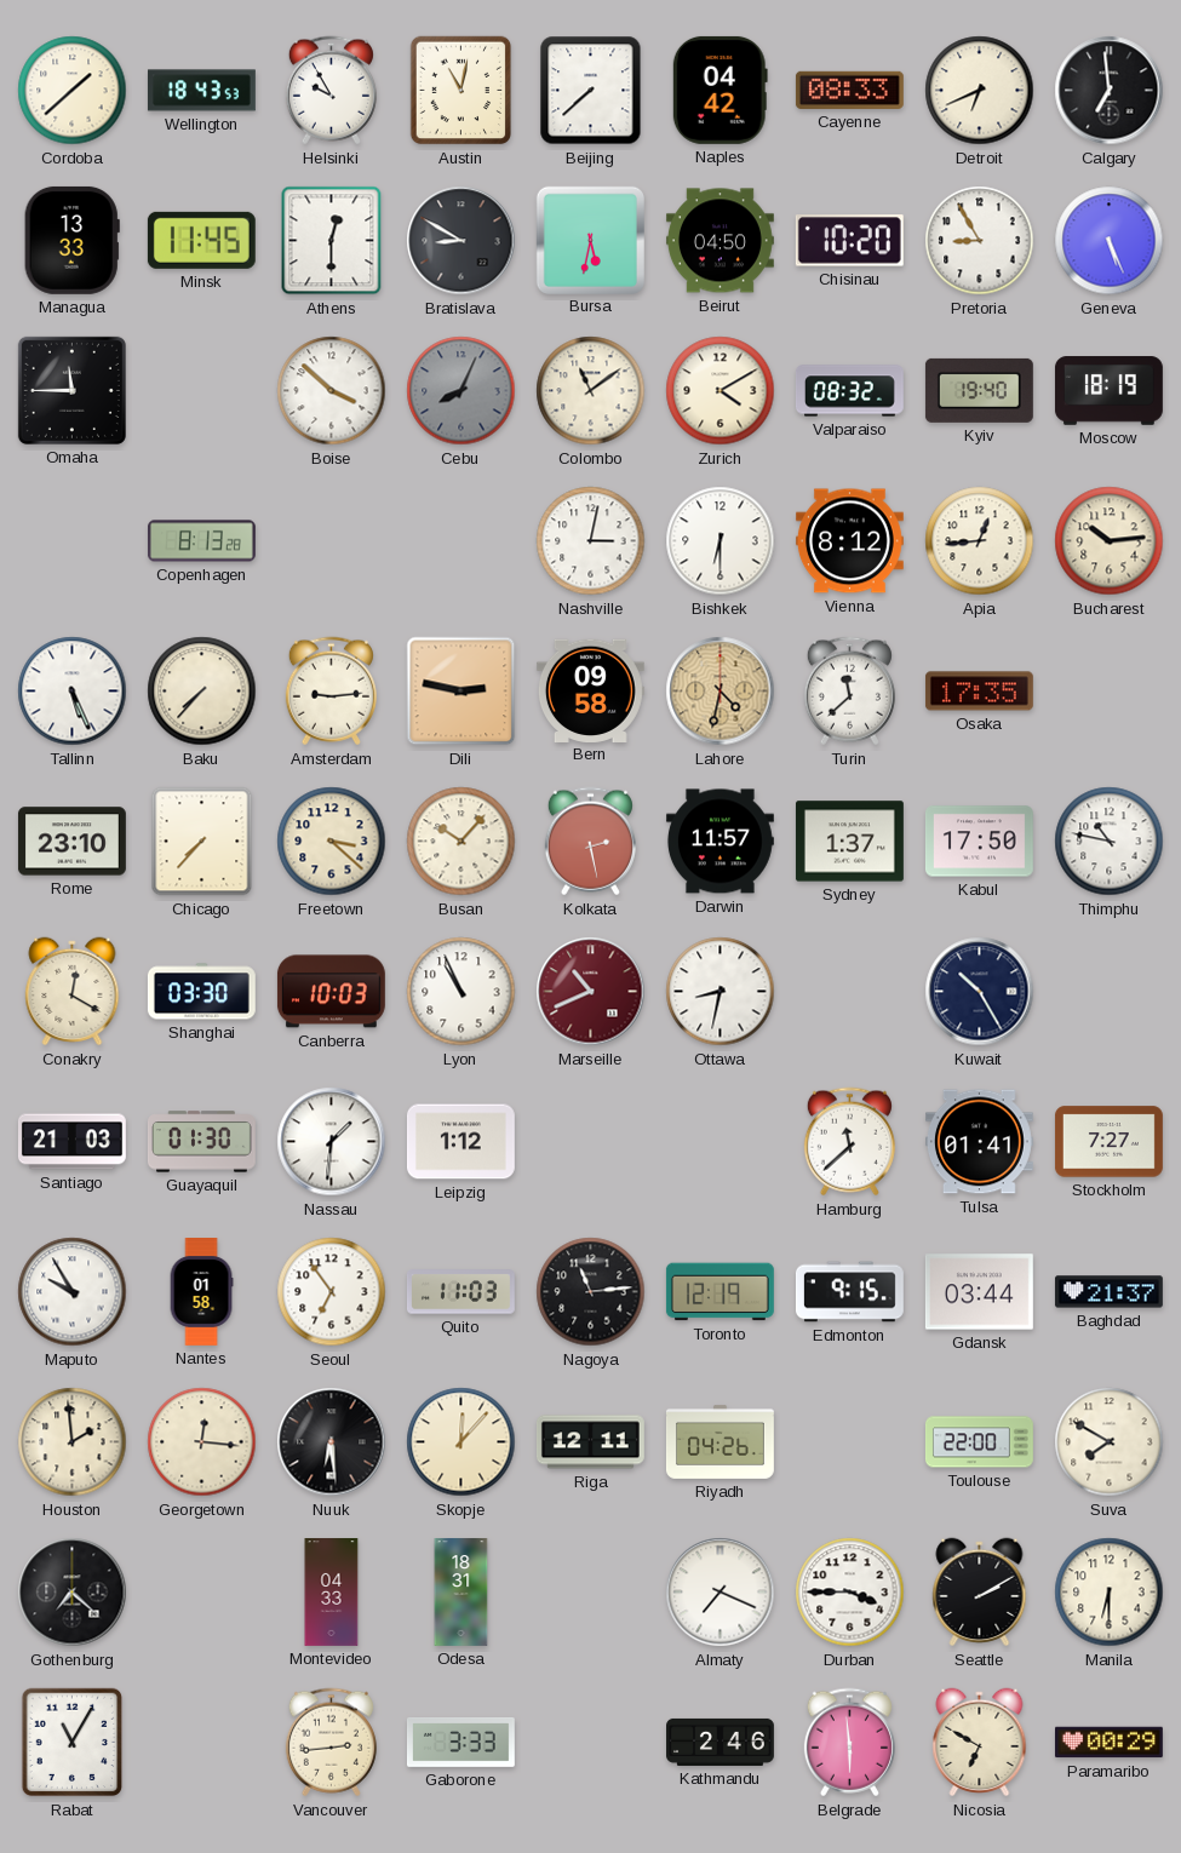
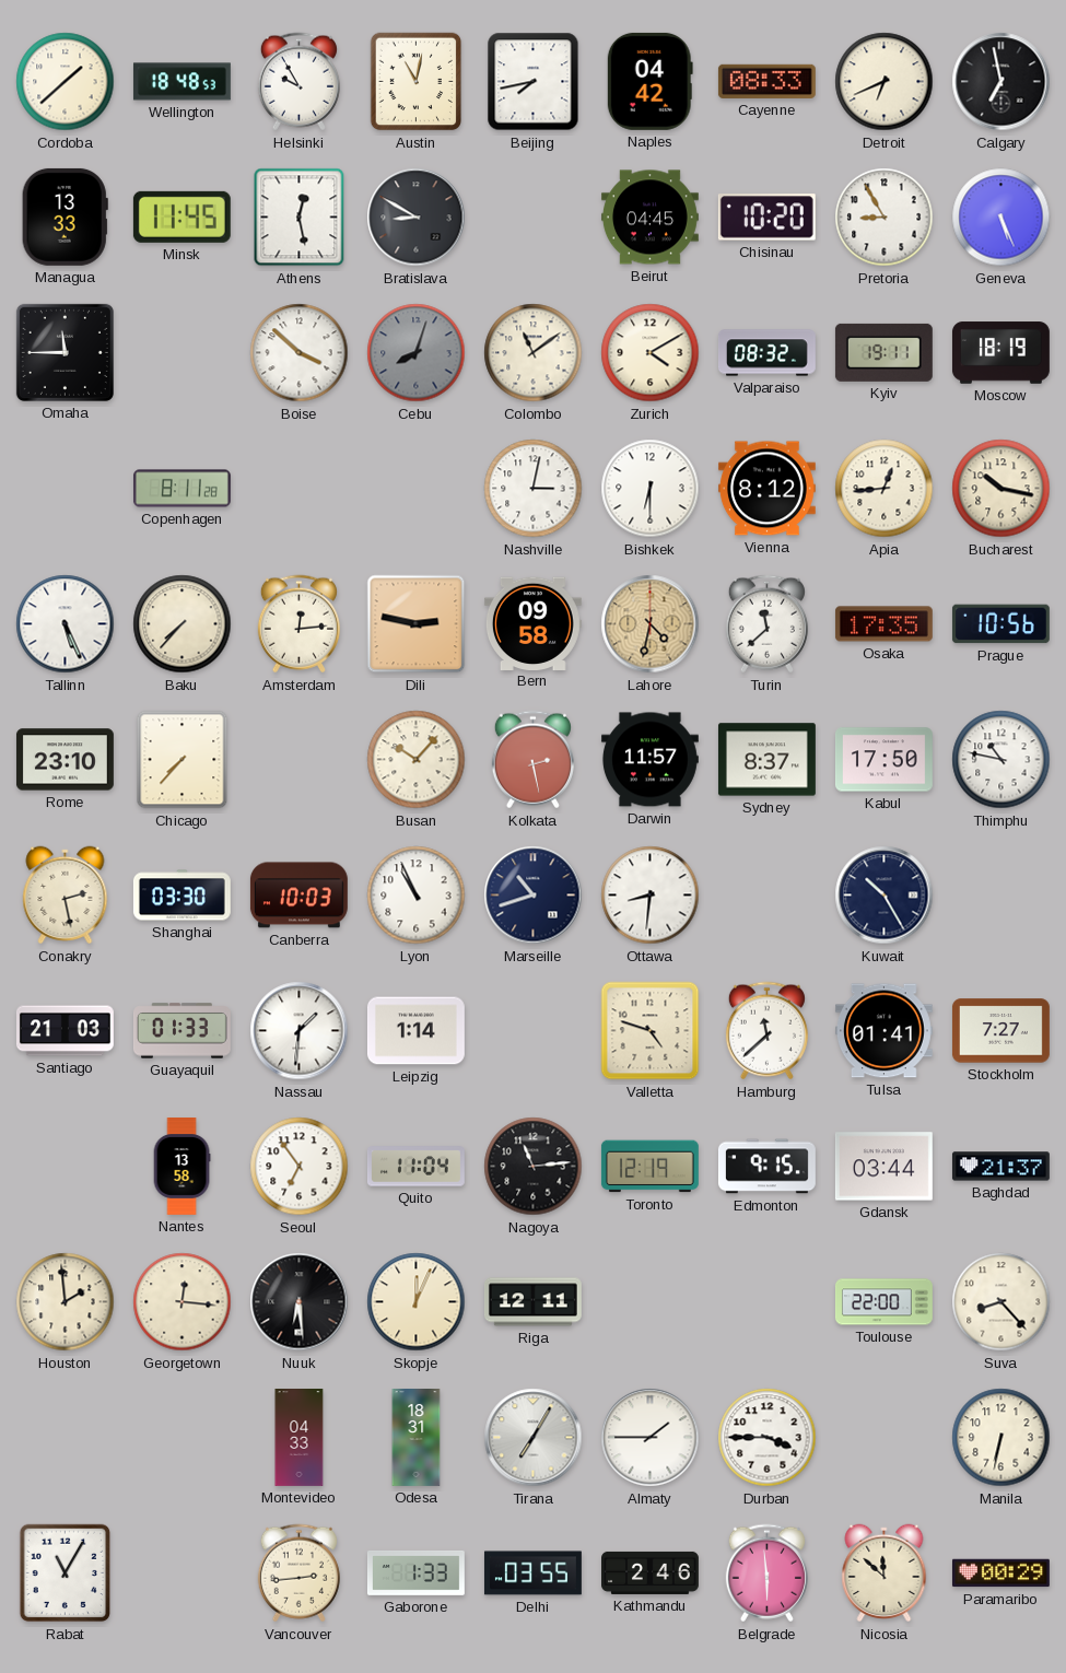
Wellington: 18:43 -> 18:48 (181, 82)
Beijing: 7:38 -> 7:43 (534, 82)
Calgary: 6:59 -> 6:58 (1001, 82)
Athens: 12:30 -> 12:28 (300, 218)
Bursa: 5:32 -> none (590, 240)
Beirut: 04:50 -> 04:45 (649, 218)
Cebu: 8:04 -> 8:03 (417, 353)
Kyiv: 19:40 -> 19:11 (883, 352)
Copenhagen: 8:13 -> 8:11 (183, 489)
Bucharest: 10:14 -> 10:17 (1001, 489)
Amsterdam: 9:14 -> 12:14 (298, 624)
Prague: none -> 10:56 (1000, 624)
Freetown: 3:22 -> none (332, 842)
Sydney: 1:37 -> 8:37 (766, 760)
Conakry: 12:20 -> 2:28 (66, 896)
Marseille: 10:41 -> 10:42 (534, 896)
Marseille dial: burgundy -> navy (534, 896)
Ottawa: 8:32 -> 8:31 (651, 896)
Guayaquil: 01:30 -> 01:33 (181, 1031)
Leipzig: 1:12 -> 1:14 (415, 1031)
Valletta: none -> 4:48 (651, 1031)
Maputo: 9:55 -> none (73, 1292)
Nantes: 01:58 -> 13:58 (181, 1167)
Quito: 11:03 -> 11:04 (415, 1167)
Skopje: 12:07 -> 12:04 (417, 1302)
Riyadh: 04:26 -> none (720, 1441)
Suva: 7:50 -> 8:23 (1001, 1302)
Gothenburg: 7:22 -> none (73, 1593)
Tirana: none -> 7:05 (534, 1438)
Almaty: 7:19 -> 1:45 (651, 1438)
Seattle: 2:10 -> none (980, 1593)
Manila: 6:30 -> 6:32 (1001, 1438)
Gaborone: 3:33 -> 1:33 (415, 1572)
Delhi: none -> 03:55 (532, 1573)
Nicosia: 6:50 -> 11:52 (885, 1573)
